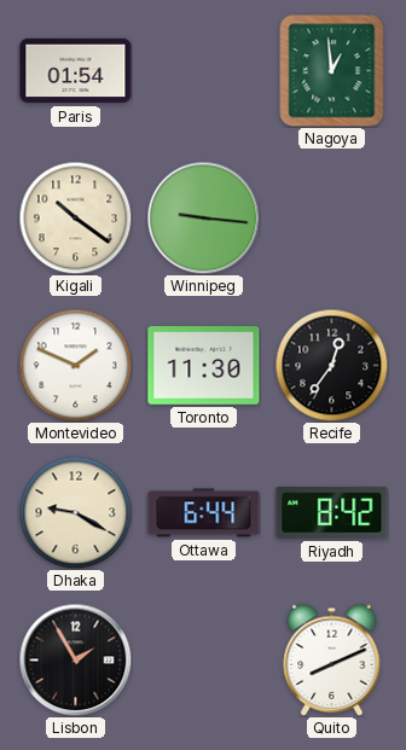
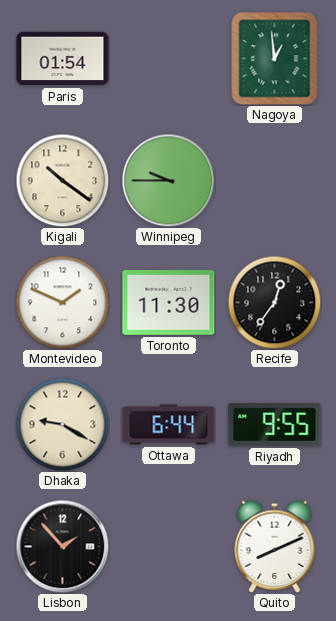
Winnipeg: 9:16 -> 9:45 (168, 180)
Riyadh: 8:42 -> 9:55 (275, 425)
Lisbon: 1:55 -> 1:53 (62, 546)
